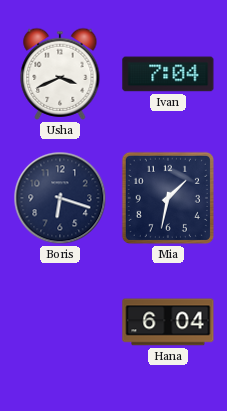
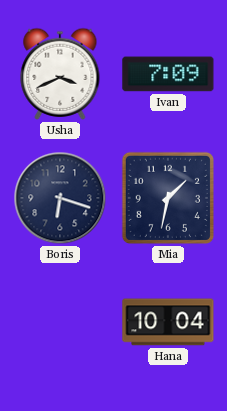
Ivan: 7:04 -> 7:09 (168, 74)
Hana: 6:04 -> 10:04 (168, 322)
